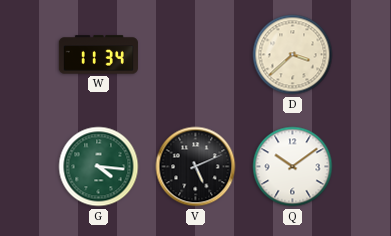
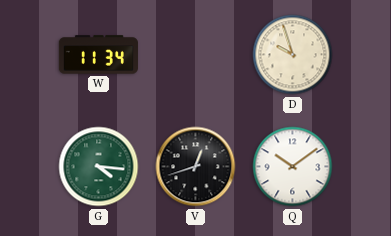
D: 3:38 -> 9:57 (293, 55)
V: 5:11 -> 12:42 (196, 167)
